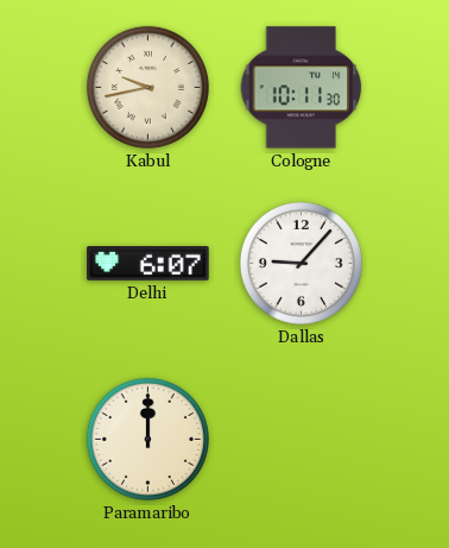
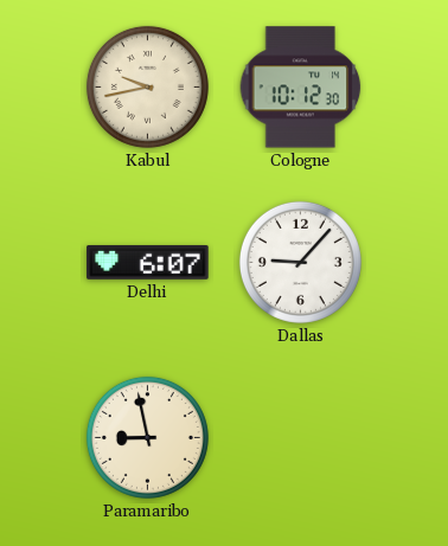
Cologne: 10:11 -> 10:12 (301, 88)
Paramaribo: 12:00 -> 8:58 (147, 437)
